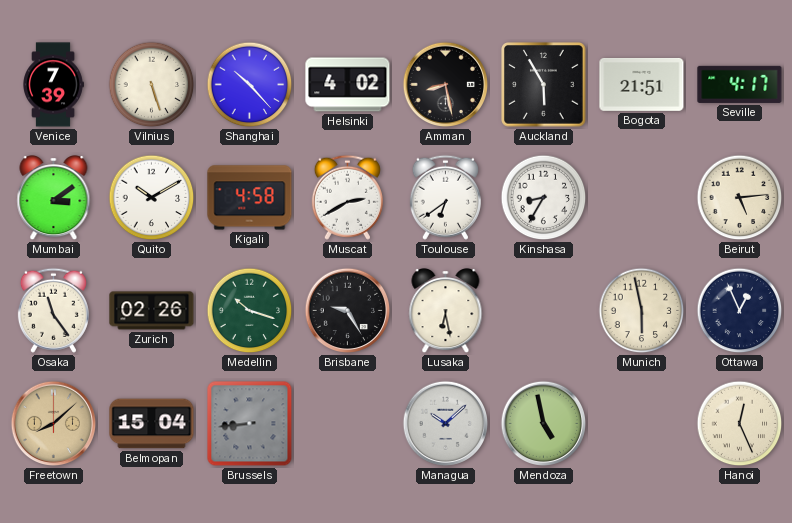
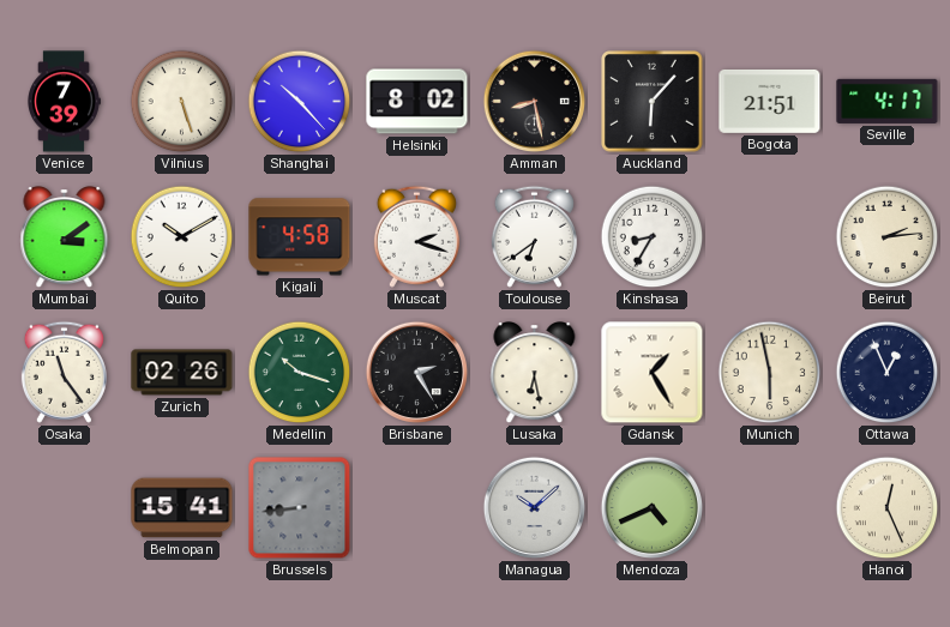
Helsinki: 4:02 -> 8:02 (417, 102)
Auckland: 5:55 -> 6:07 (653, 102)
Muscat: 2:40 -> 2:18 (416, 236)
Beirut: 5:14 -> 2:14 (888, 237)
Brisbane: 9:25 -> 2:25 (417, 373)
Gdansk: none -> 1:25 (653, 373)
Freetown: 8:08 -> none (54, 424)
Belmopan: 15:04 -> 15:41 (182, 508)
Mendoza: 4:58 -> 4:41 (653, 508)
